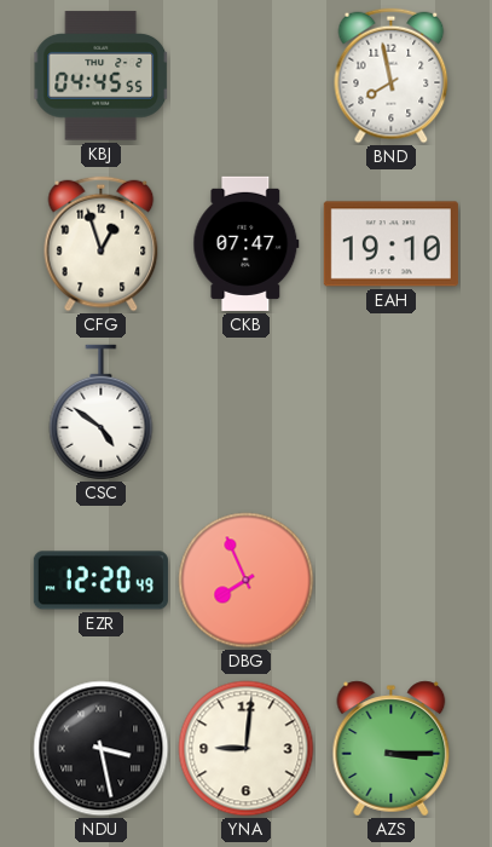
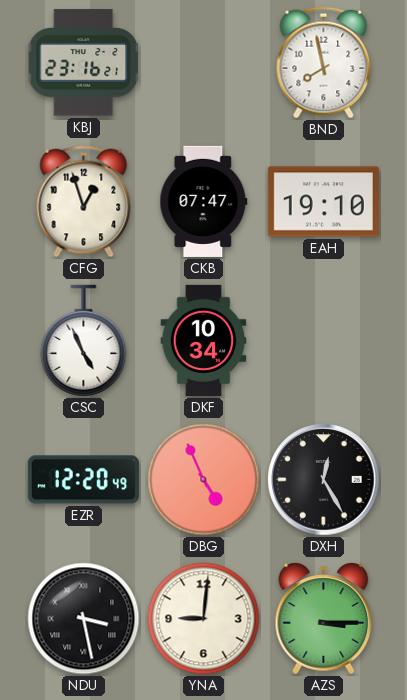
KBJ: 04:45 -> 23:16 (84, 63)
CSC: 4:51 -> 4:56 (84, 341)
DKF: none -> 10:34 (204, 340)
DBG: 7:56 -> 4:56 (204, 480)
DXH: none -> 12:25 (324, 480)
